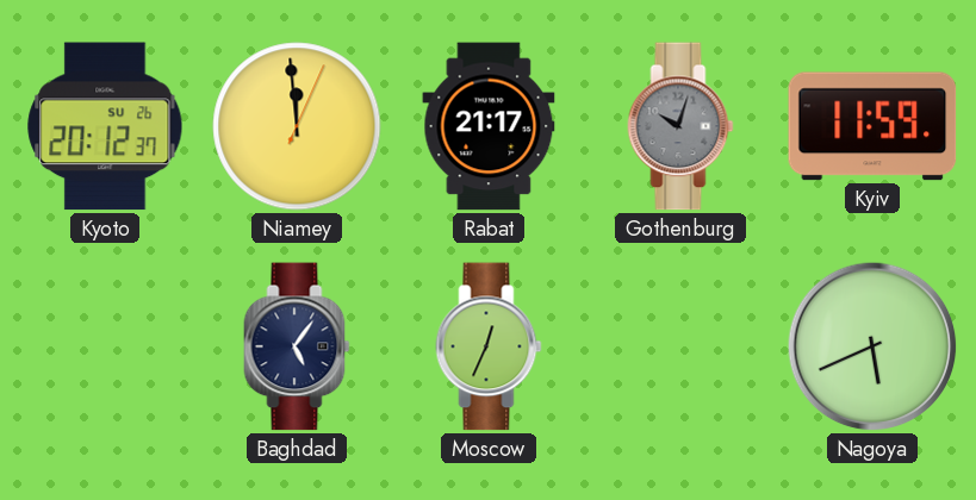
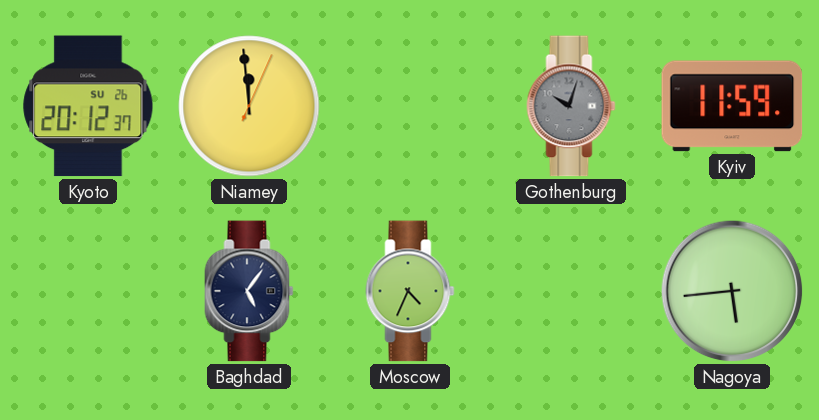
Rabat: 21:17 -> none (489, 126)
Moscow: 12:34 -> 4:34 (410, 291)
Nagoya: 5:41 -> 5:44 (732, 291)
